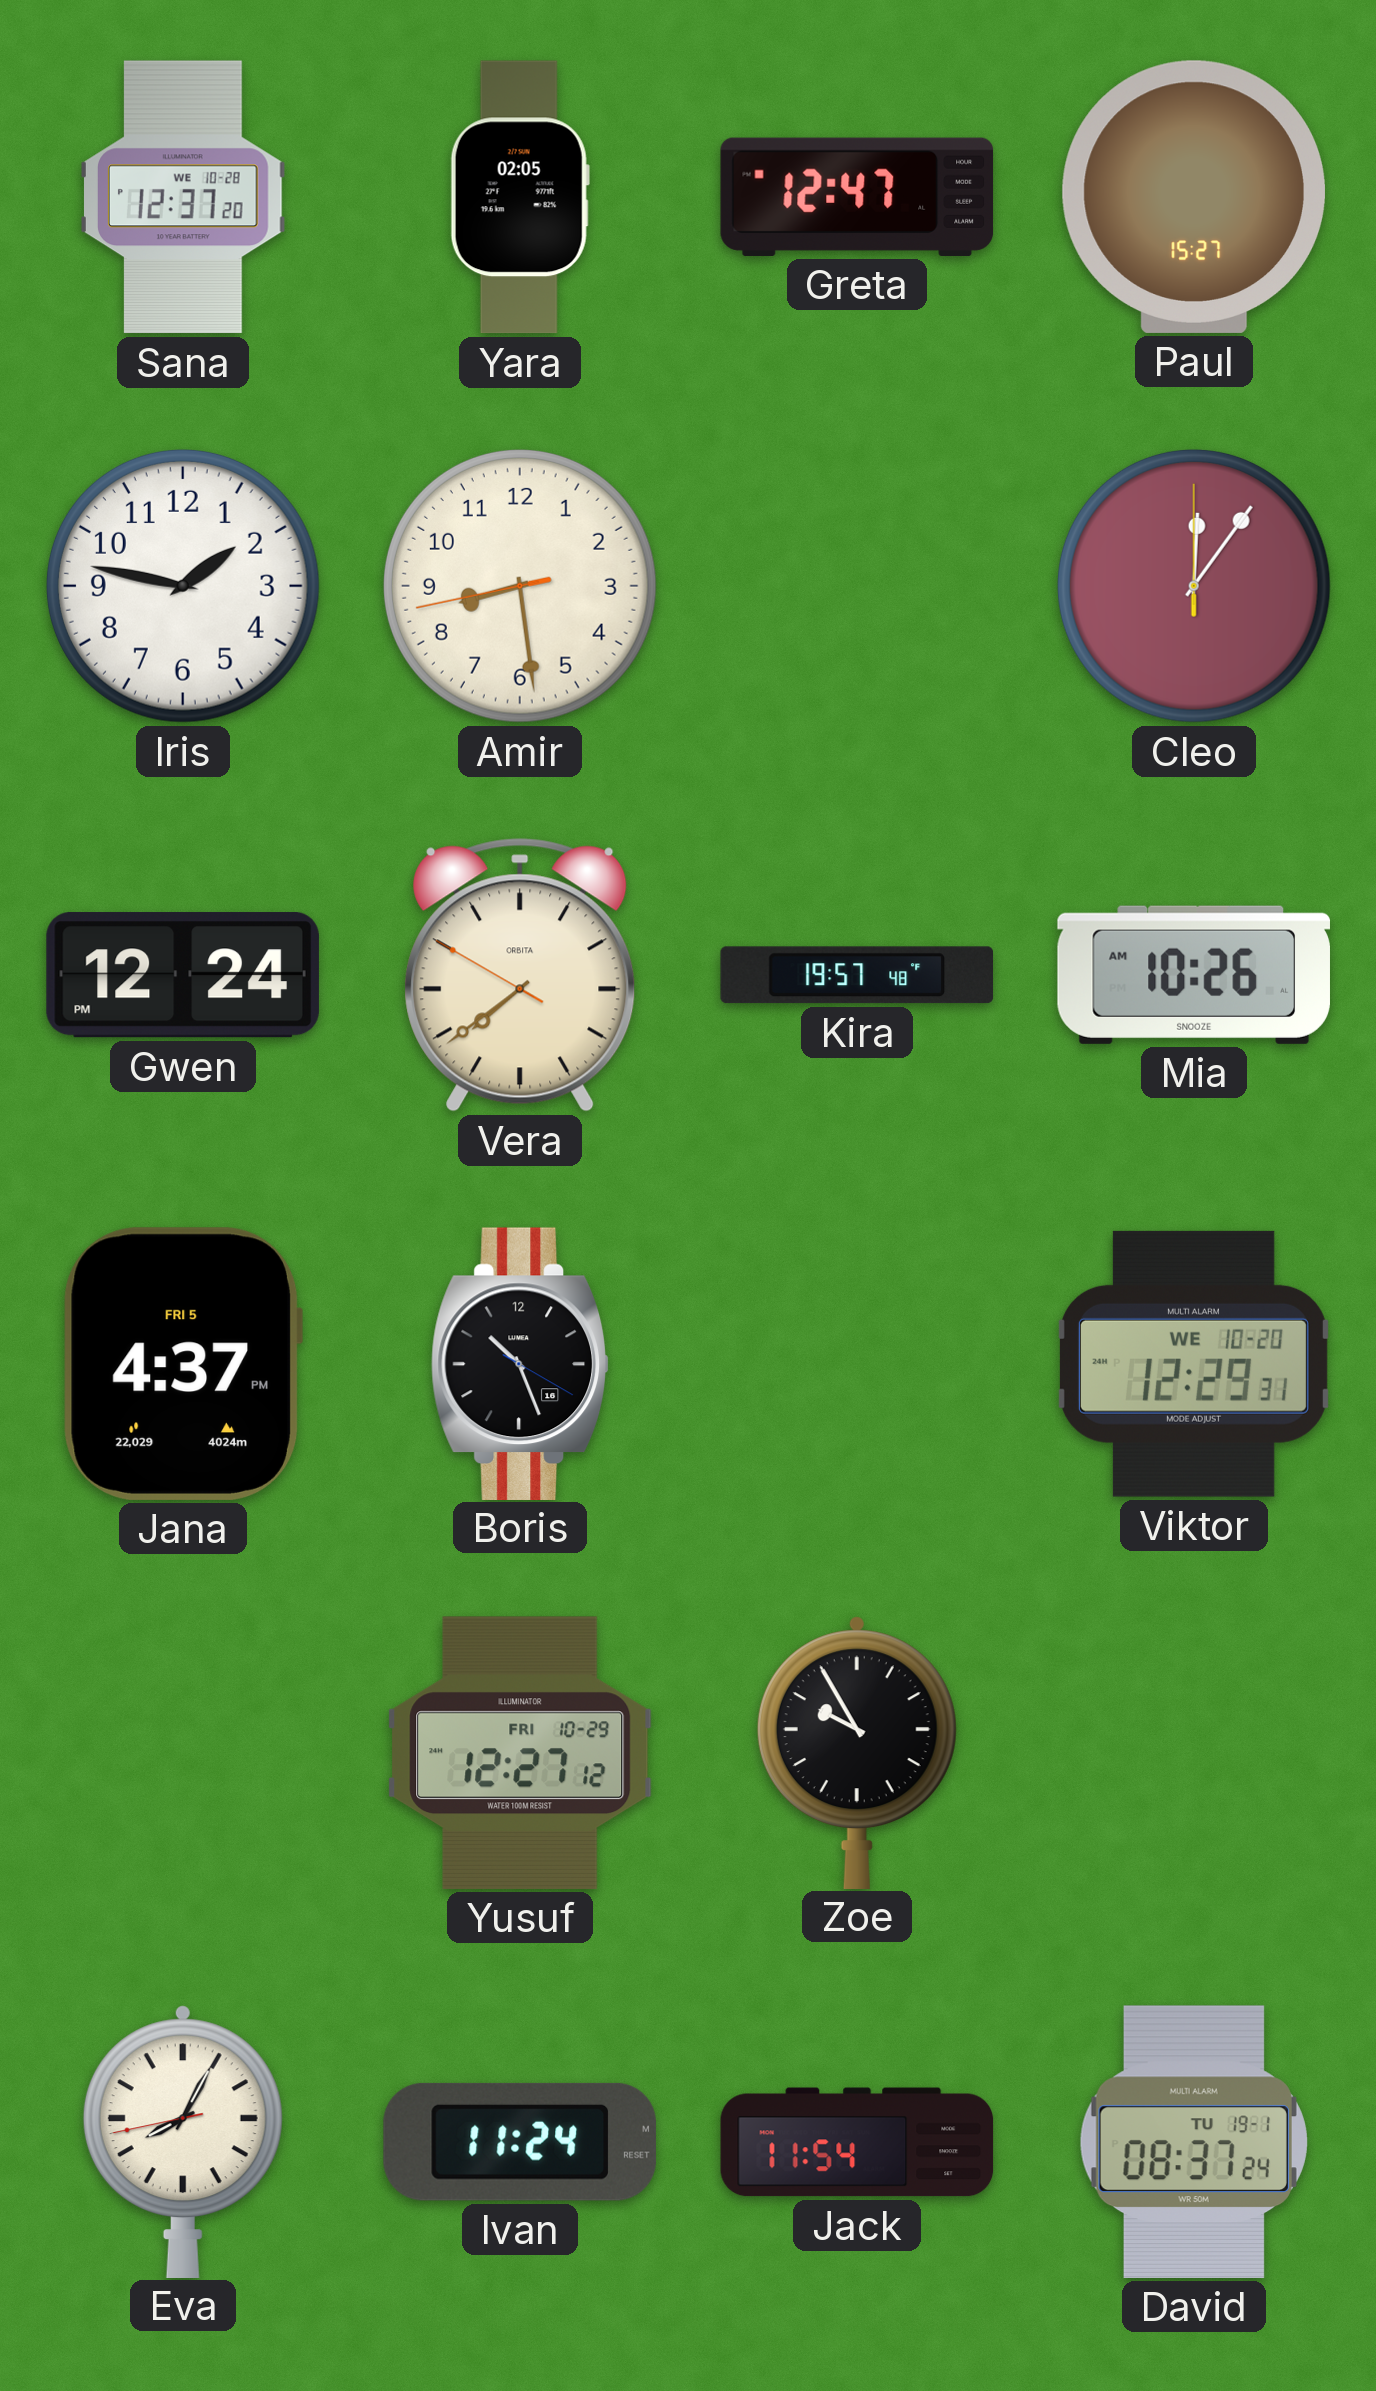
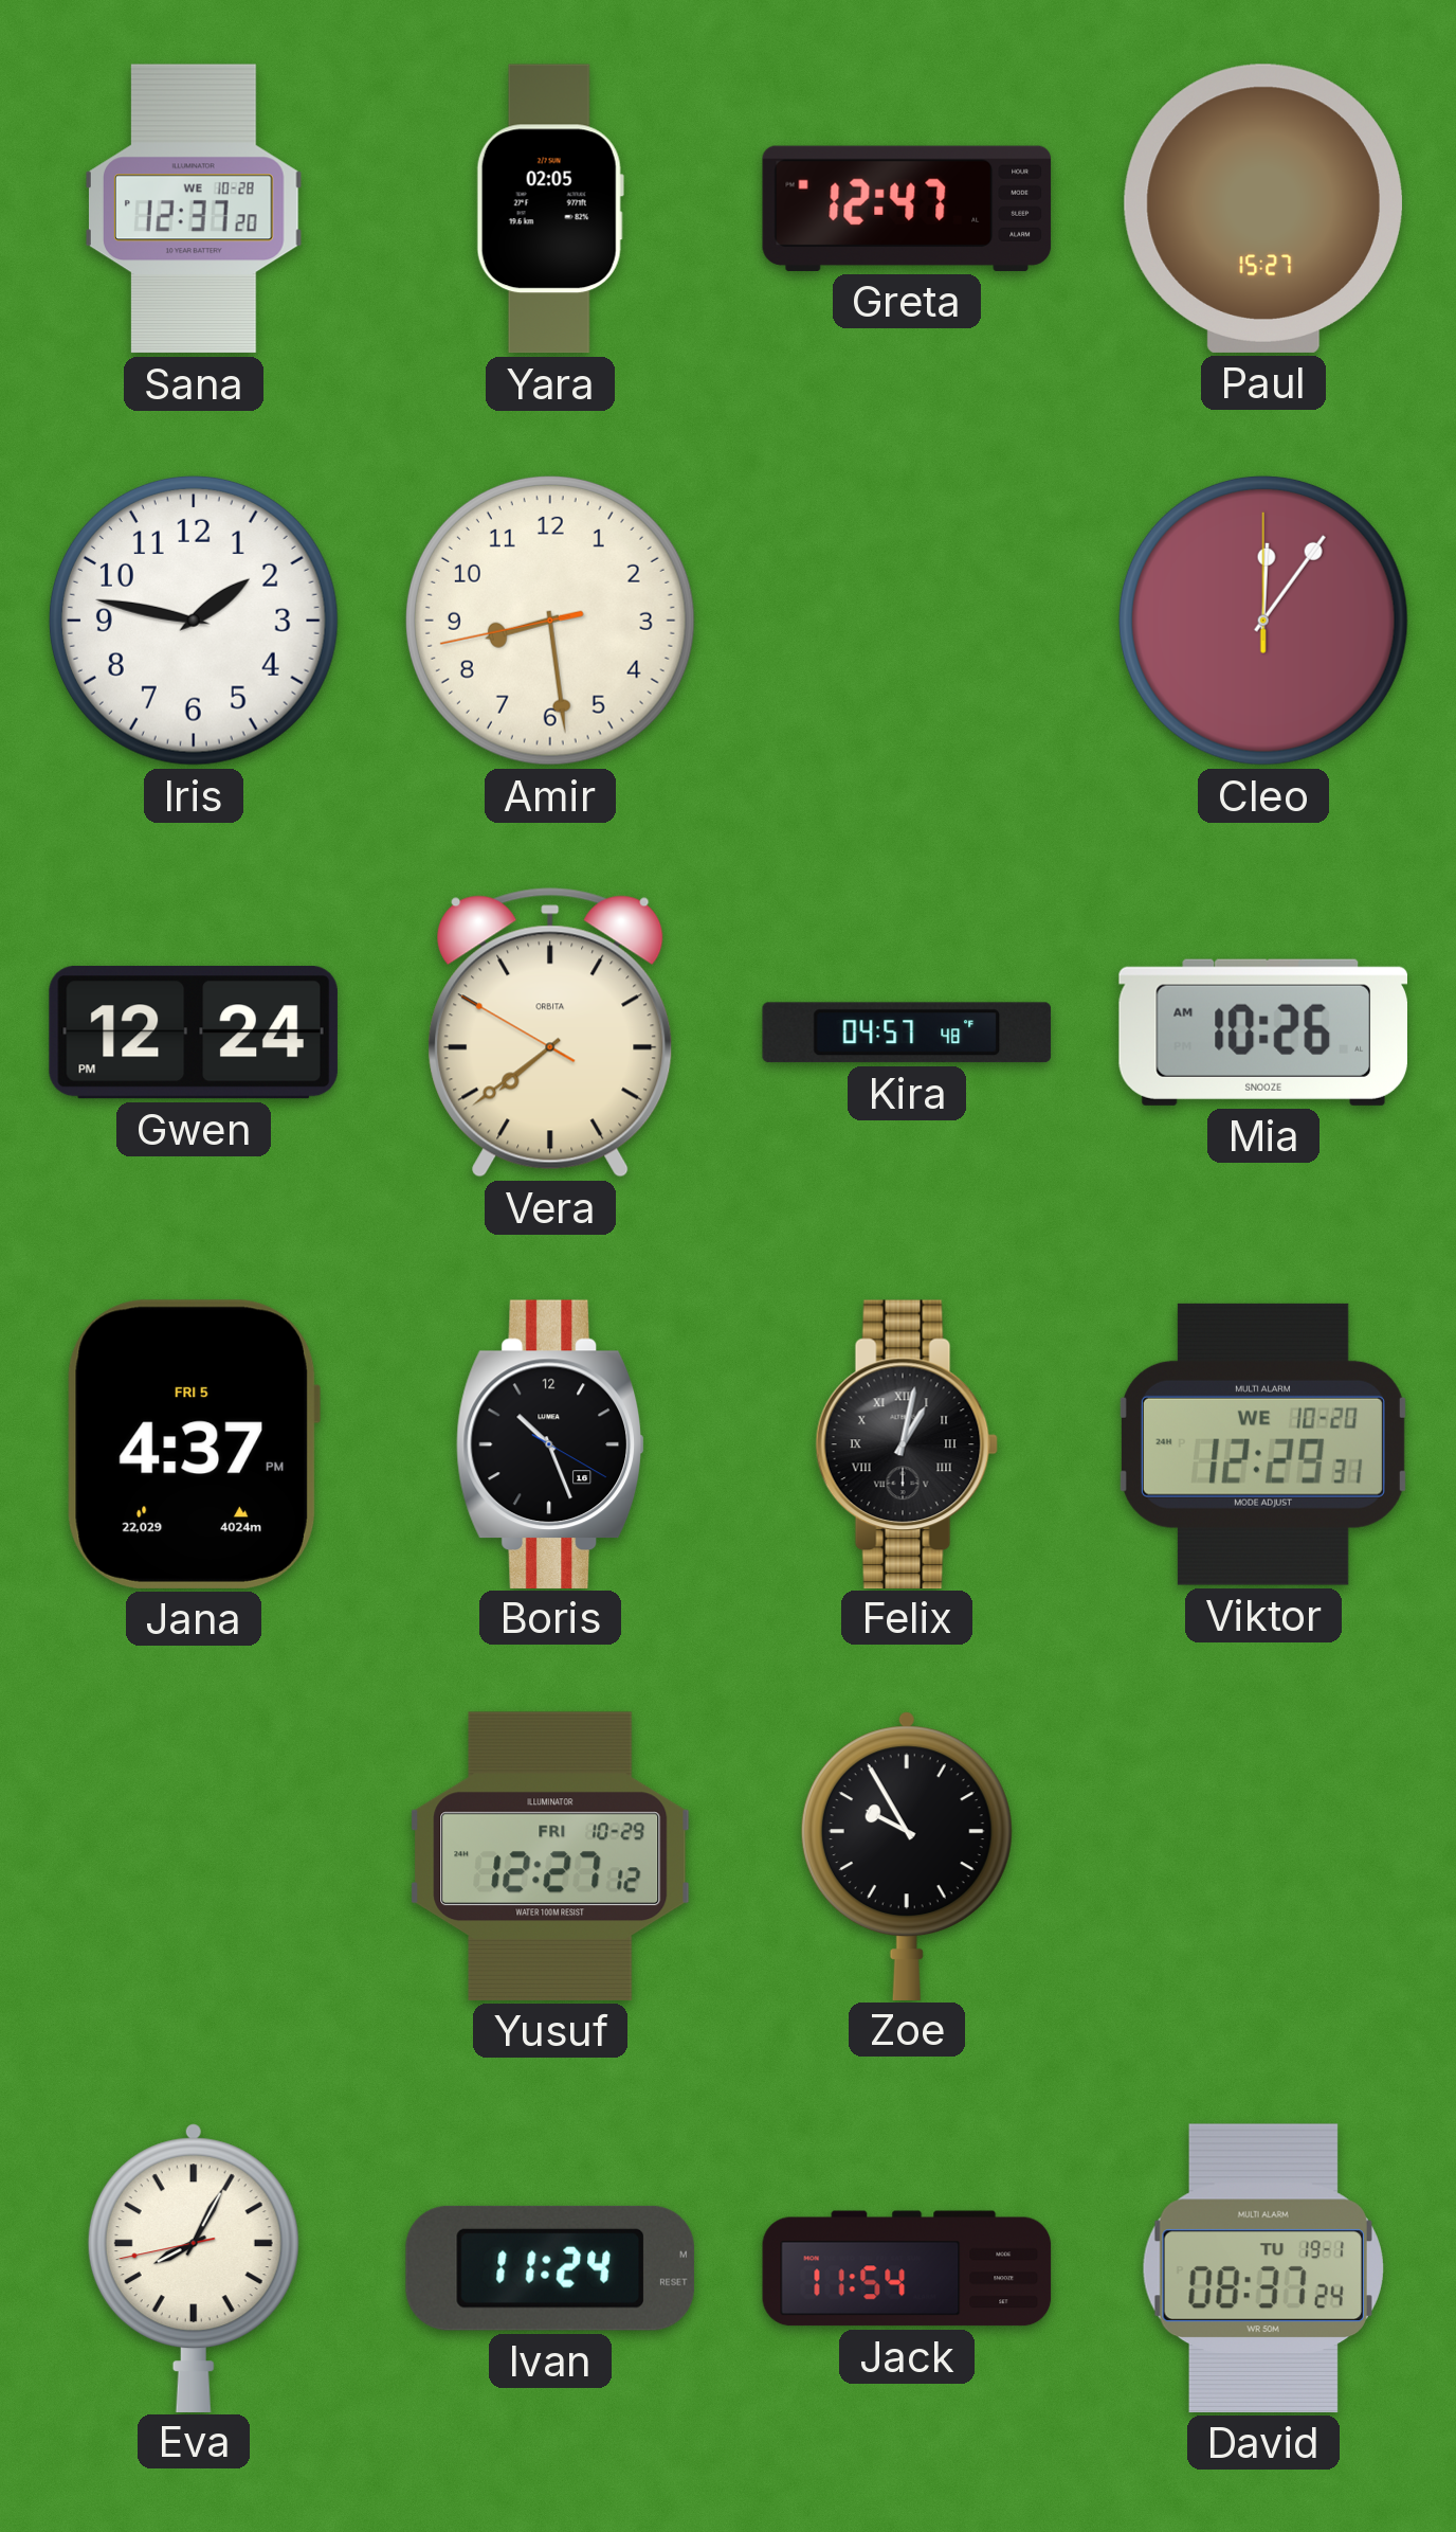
Kira: 19:57 -> 04:57 (907, 1032)
Felix: none -> 1:02 (907, 1443)
